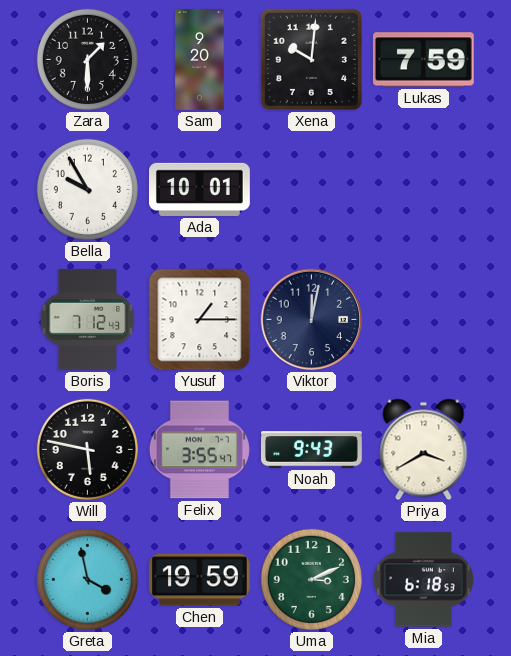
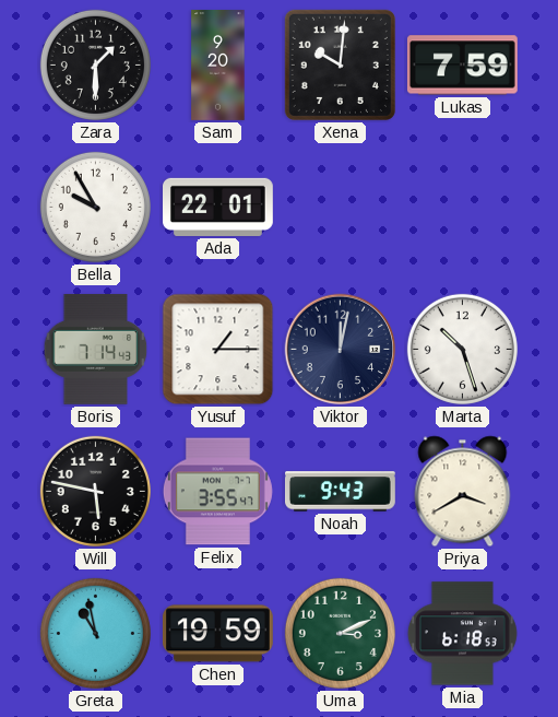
Ada: 10:01 -> 22:01 (218, 207)
Boris: 7:12 -> 7:14 (96, 349)
Marta: none -> 10:27 (462, 349)
Greta: 3:58 -> 10:58 (95, 633)
